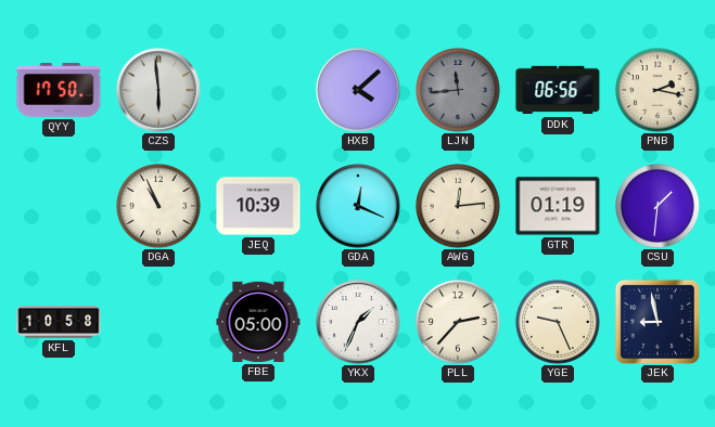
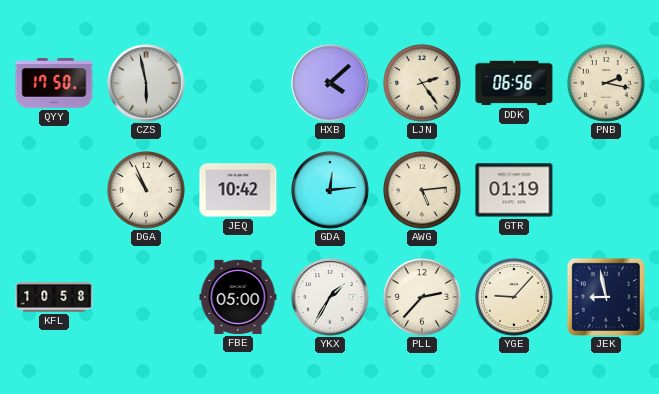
CZS: 5:59 -> 5:58 (146, 83)
LJN: 11:44 -> 2:24 (423, 84)
LJN dial: grey -> cream (423, 84)
JEQ: 10:39 -> 10:42 (238, 190)
GDA: 12:19 -> 12:14 (331, 191)
AWG: 12:14 -> 5:14 (423, 191)
CSU: 1:31 -> none (659, 207)
YKX: 1:34 -> 1:35 (330, 297)
YGE: 9:26 -> 9:07 (515, 298)
